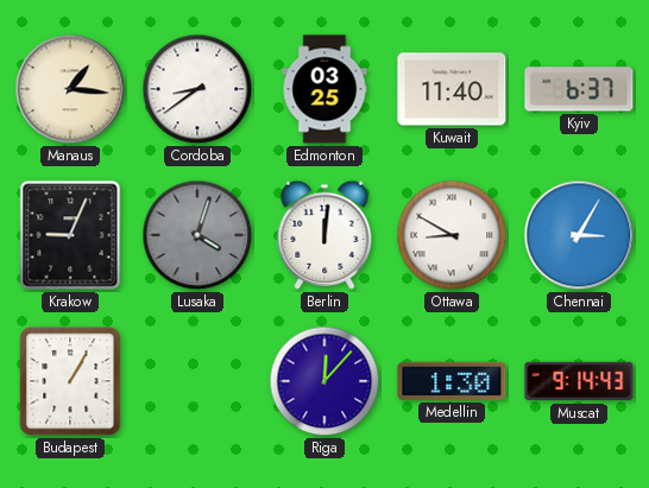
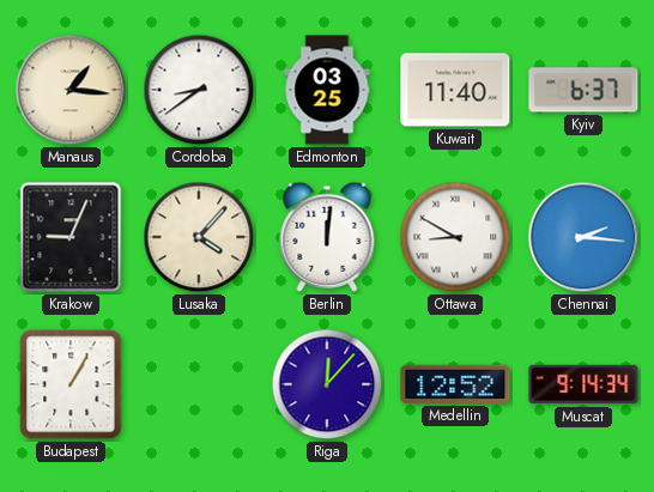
Lusaka: 4:03 -> 4:07 (199, 237)
Lusaka dial: grey -> cream (199, 237)
Chennai: 3:05 -> 2:16 (583, 237)
Medellin: 1:30 -> 12:52 (455, 384)
Muscat: 9:14:43 -> 9:14:34 (583, 384)
